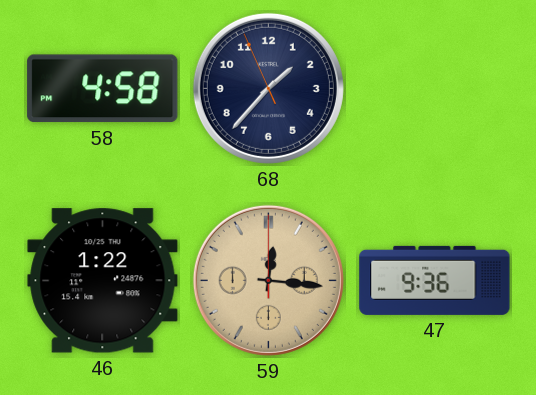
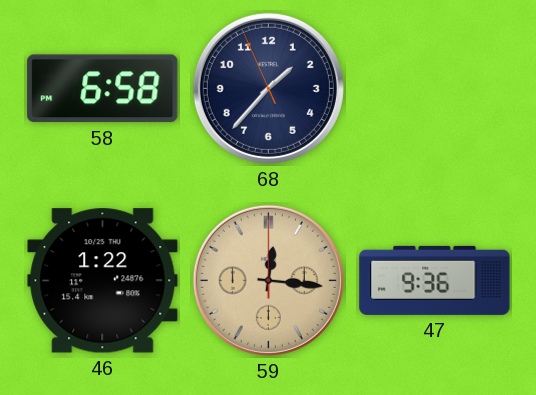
58: 4:58 -> 6:58 (103, 89)
